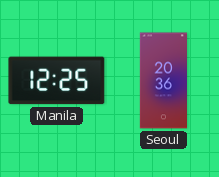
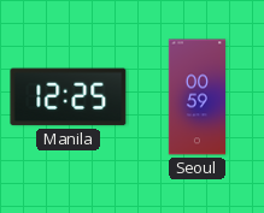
Seoul: 20:36 -> 00:59 (196, 97)
